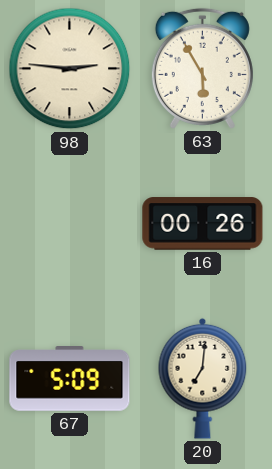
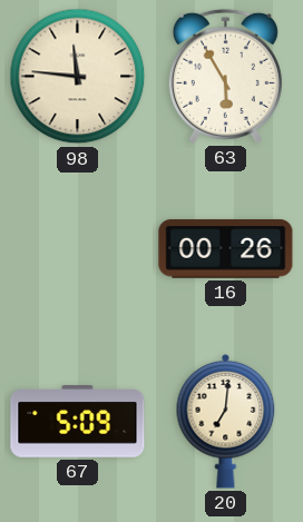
98: 2:46 -> 11:46 (78, 77)
